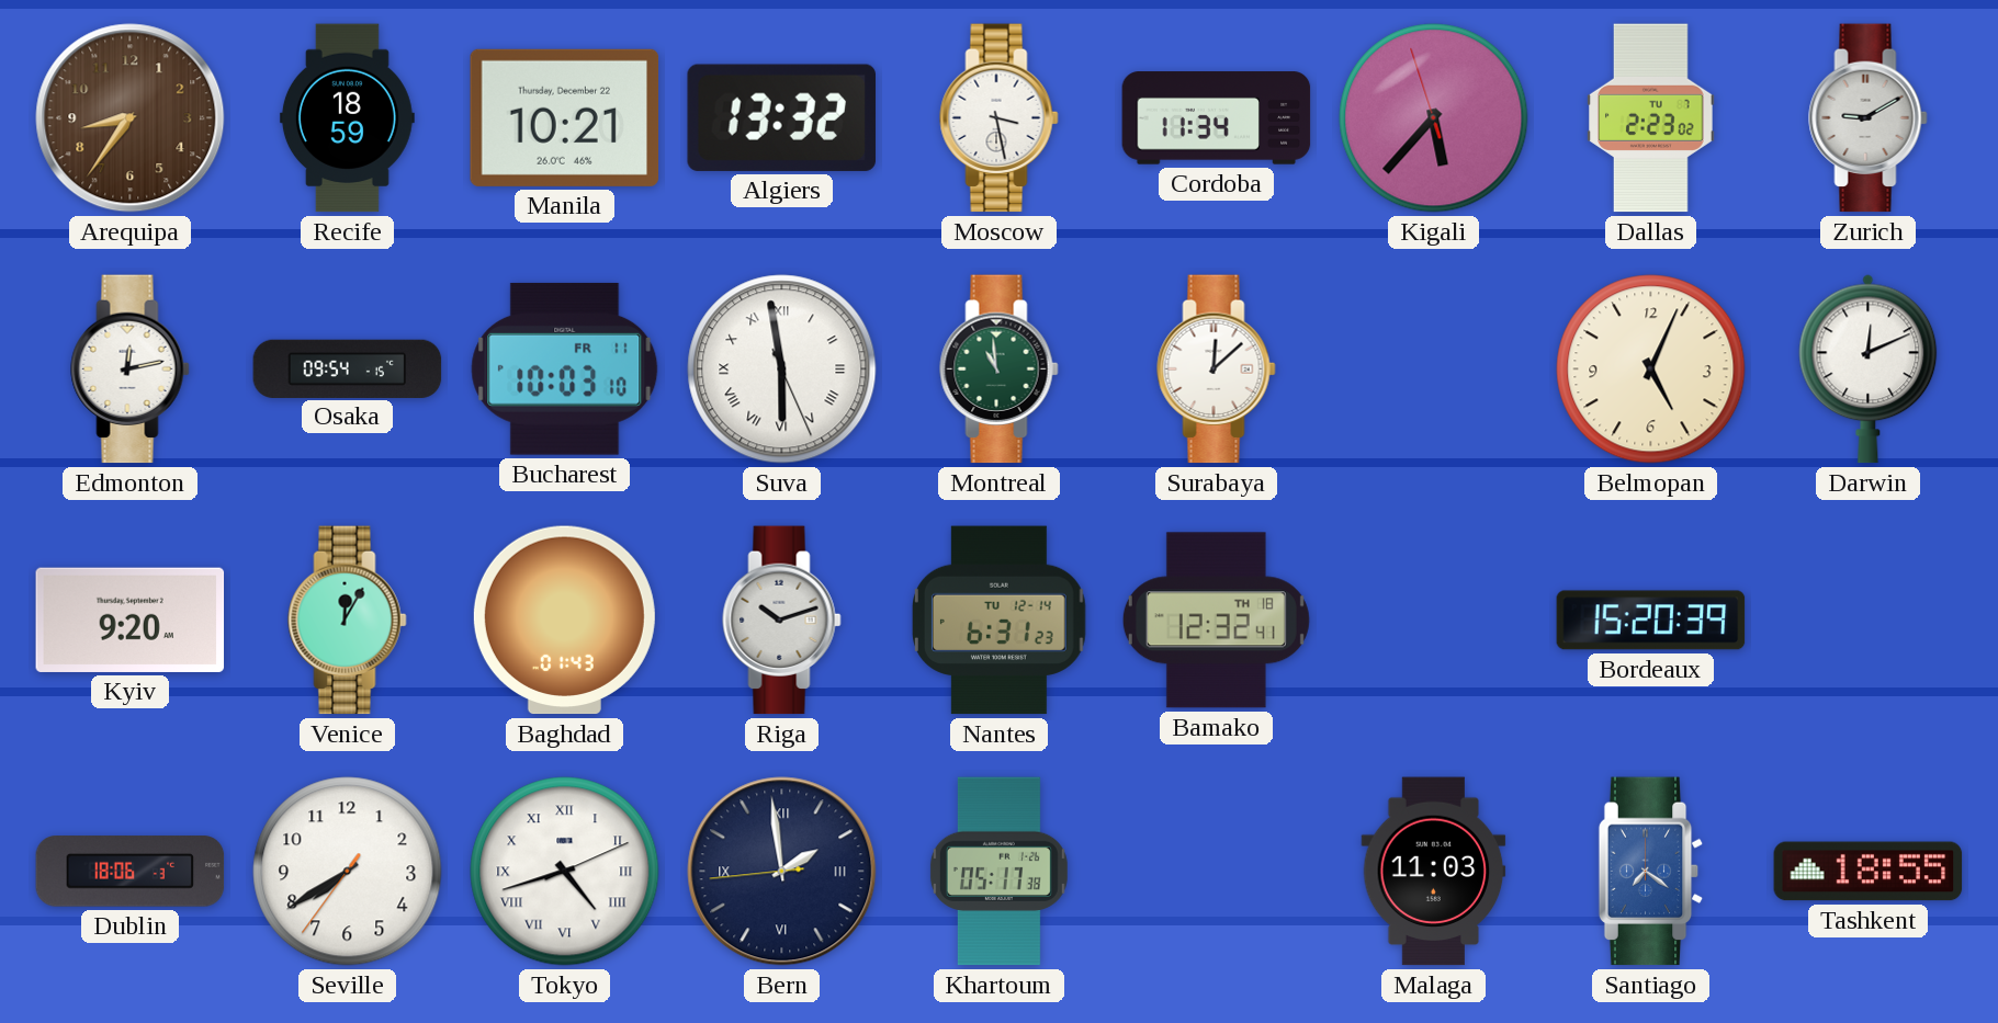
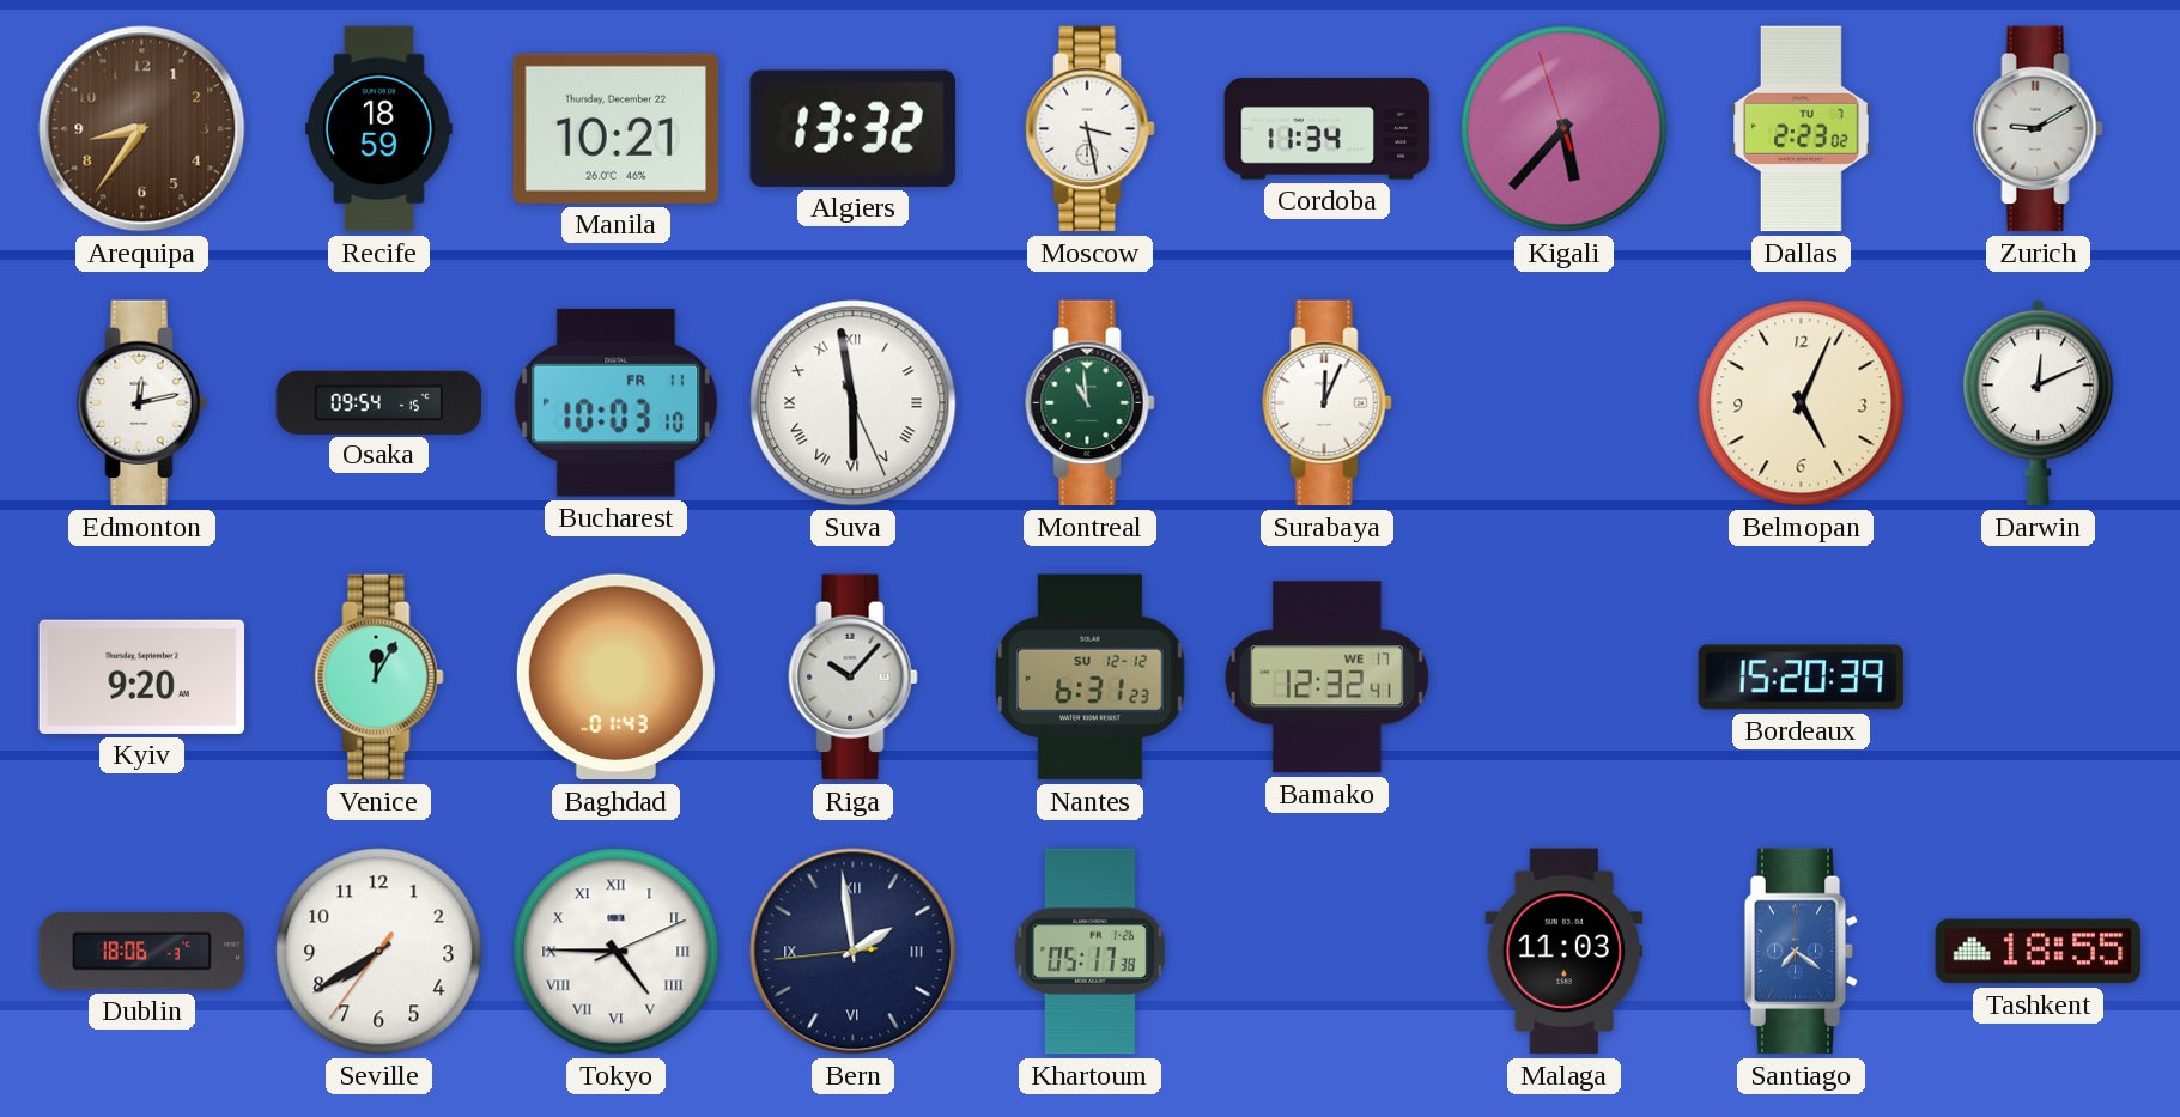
Surabaya: 12:08 -> 12:04 (1328, 403)
Riga: 10:12 -> 10:07 (854, 678)
Nantes date: TU 12-14 -> SU 12-12 (1089, 678)
Bamako date: TH 18 -> WE 17 (1326, 678)
Tokyo: 4:42 -> 4:45 (617, 952)
